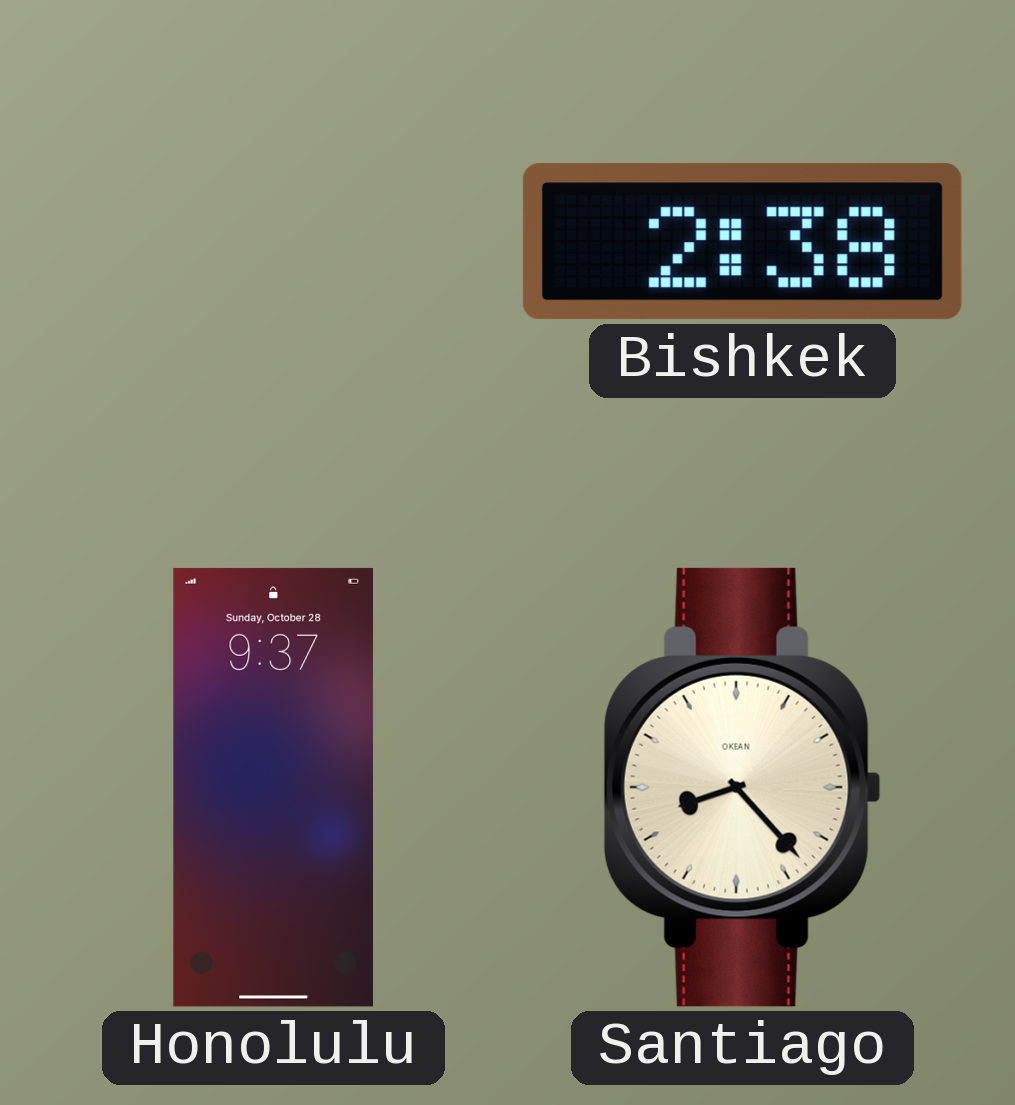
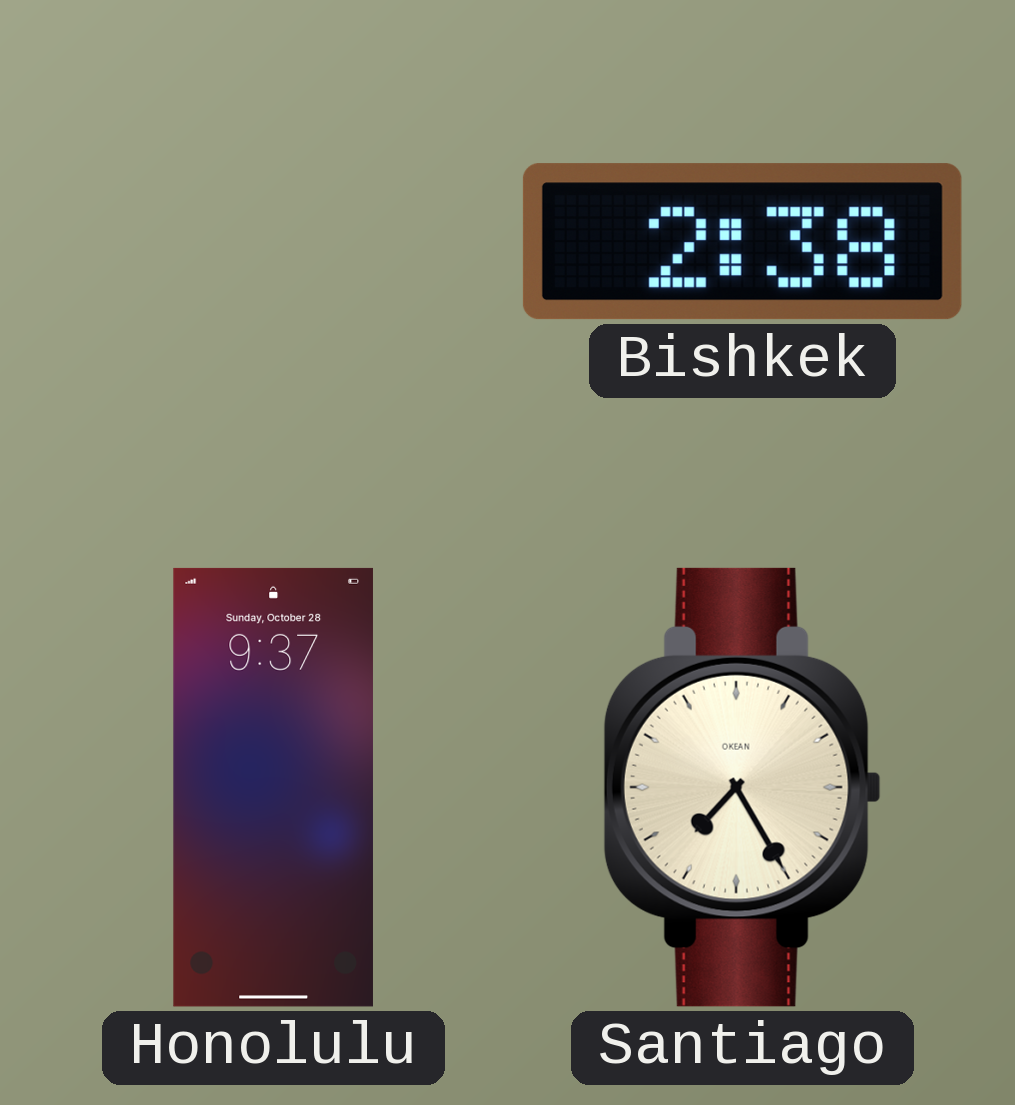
Santiago: 8:23 -> 7:25 (742, 787)
